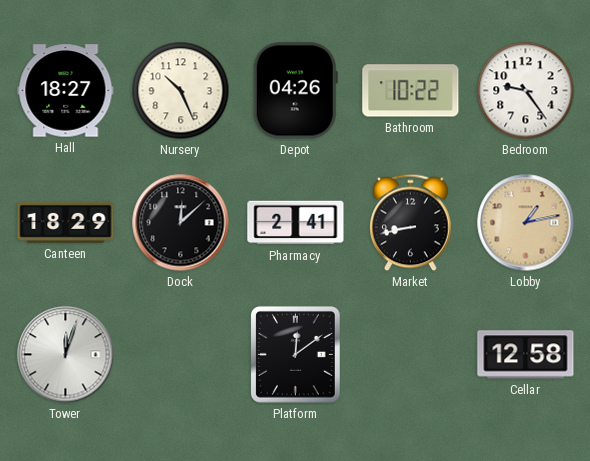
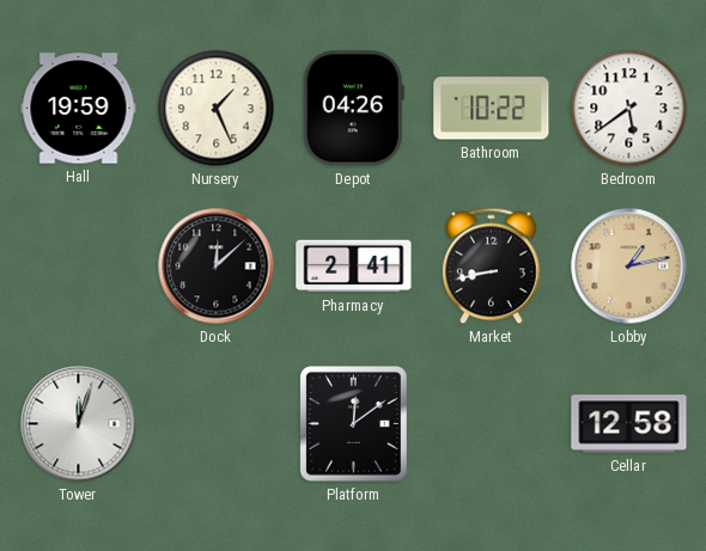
Hall: 18:27 -> 19:59 (79, 109)
Nursery: 10:26 -> 1:26 (217, 109)
Bedroom: 9:24 -> 5:39 (629, 109)
Canteen: 18:29 -> none (66, 222)
